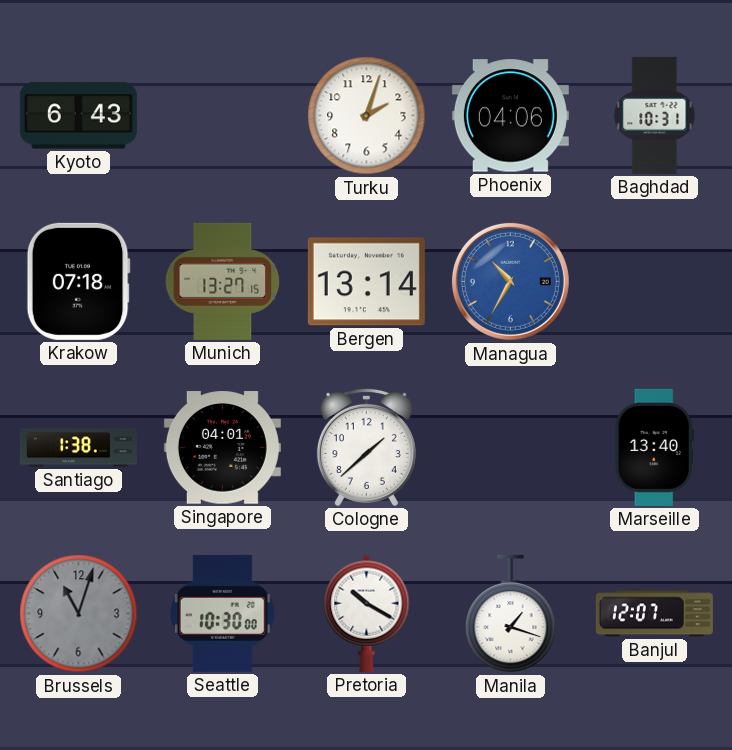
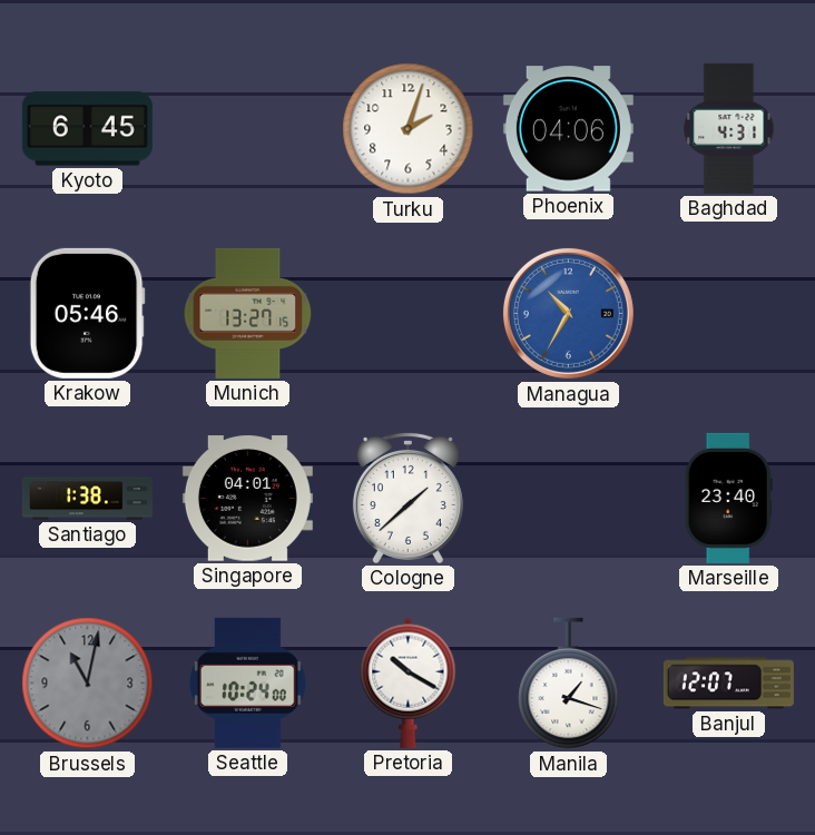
Kyoto: 6:43 -> 6:45 (87, 129)
Baghdad: 10:31 -> 4:31 (729, 128)
Krakow: 07:18 -> 05:46 (87, 313)
Bergen: 13:14 -> none (366, 282)
Marseille: 13:40 -> 23:40 (728, 498)
Brussels: 11:03 -> 11:02 (88, 684)
Seattle: 10:30 -> 10:24 (247, 682)
